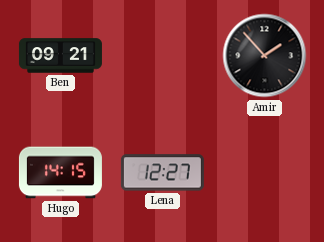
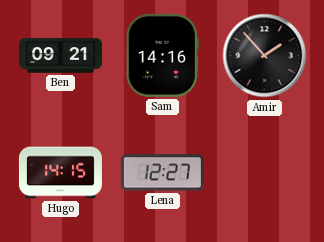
Sam: none -> 14:16 (162, 55)
